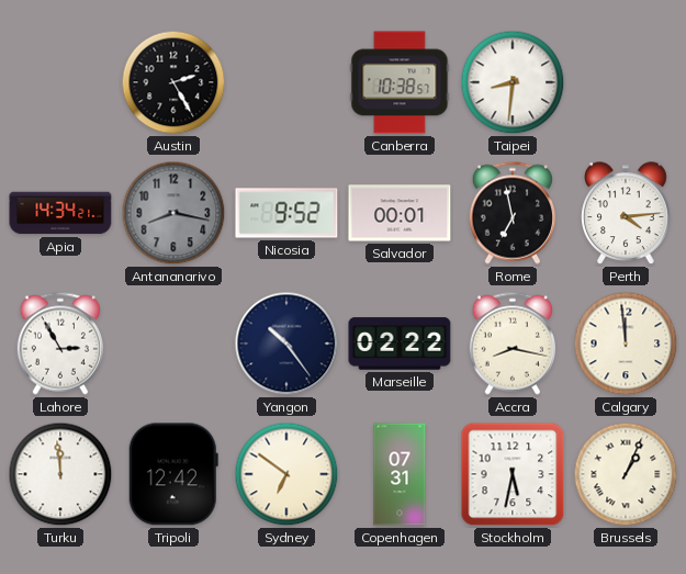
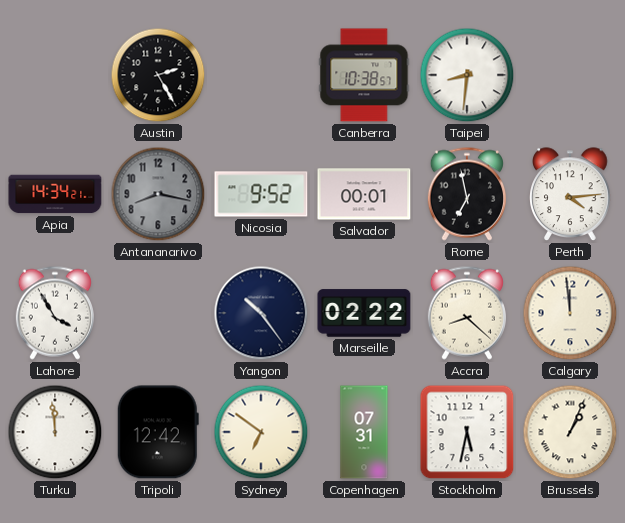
Lahore: 2:55 -> 3:55 (55, 313)
Accra: 8:17 -> 8:22 (467, 313)
